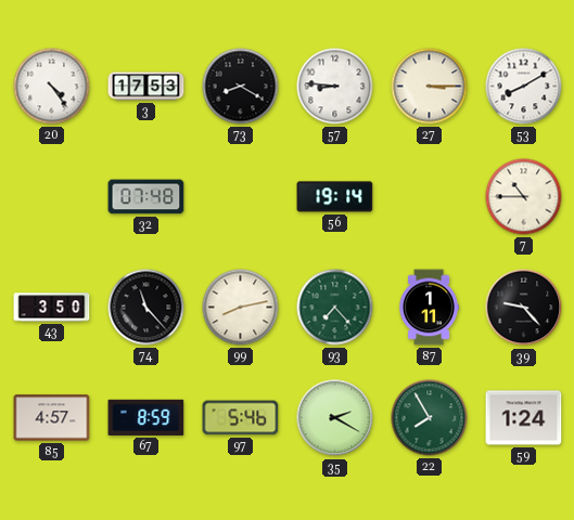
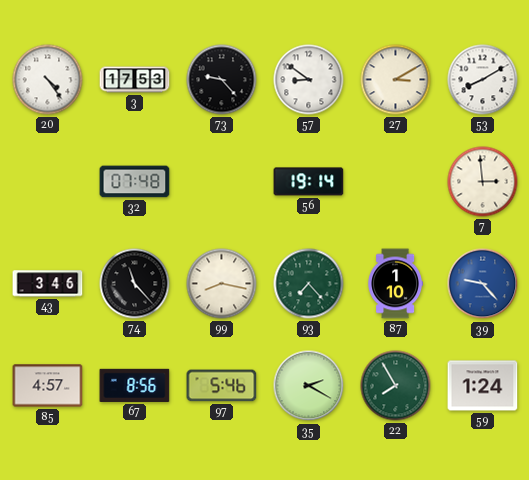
73: 8:20 -> 9:23 (222, 80)
57: 8:46 -> 8:51 (309, 80)
27: 3:15 -> 3:10 (396, 80)
7: 10:45 -> 2:59 (483, 182)
43: 3:50 -> 3:46 (48, 284)
99: 8:13 -> 8:17 (222, 284)
87: 1:11 -> 1:10 (395, 284)
39 dial: black -> blue (483, 284)
67: 8:59 -> 8:56 (135, 385)
